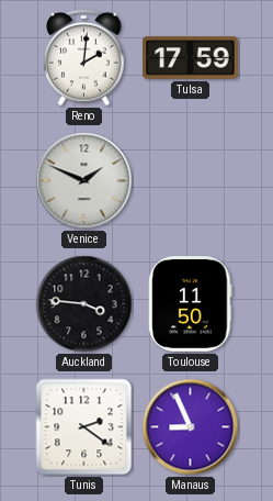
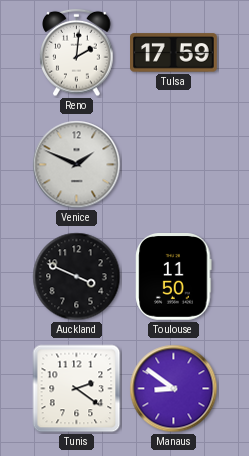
Auckland: 3:46 -> 3:49 (77, 277)
Manaus: 8:56 -> 8:51 (174, 389)
